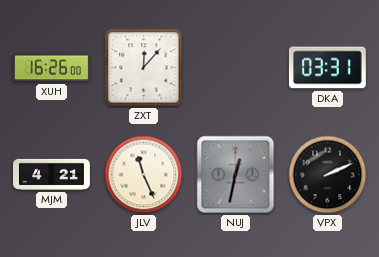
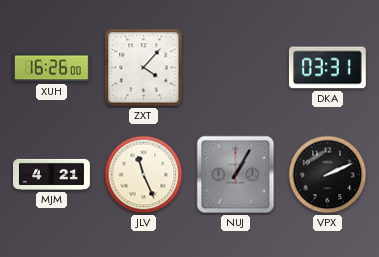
ZXT: 12:07 -> 4:07 (144, 68)
NUJ: 12:32 -> 1:05 (236, 175)
